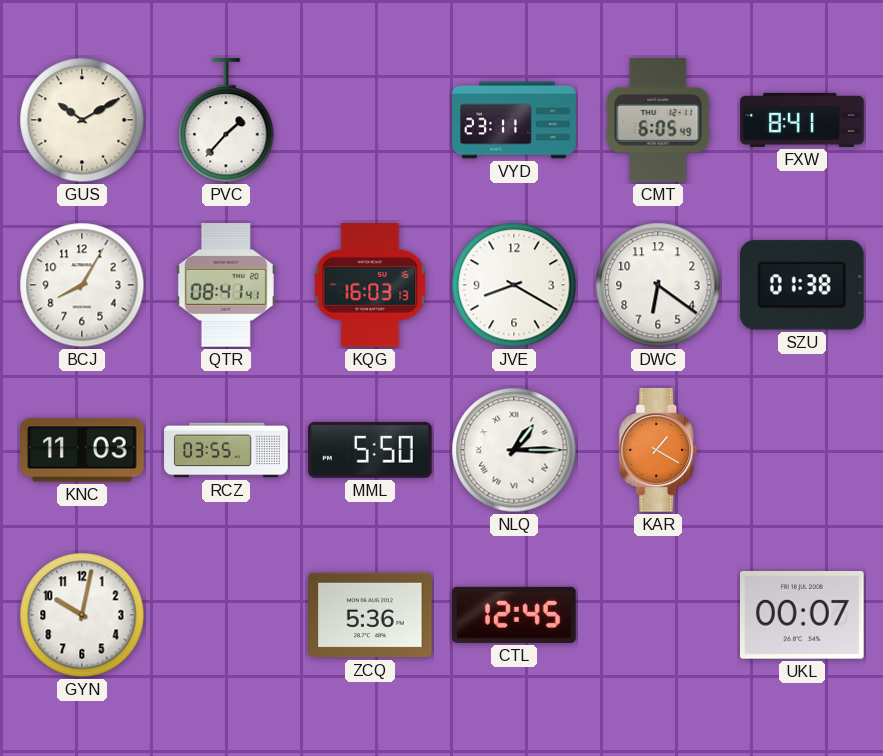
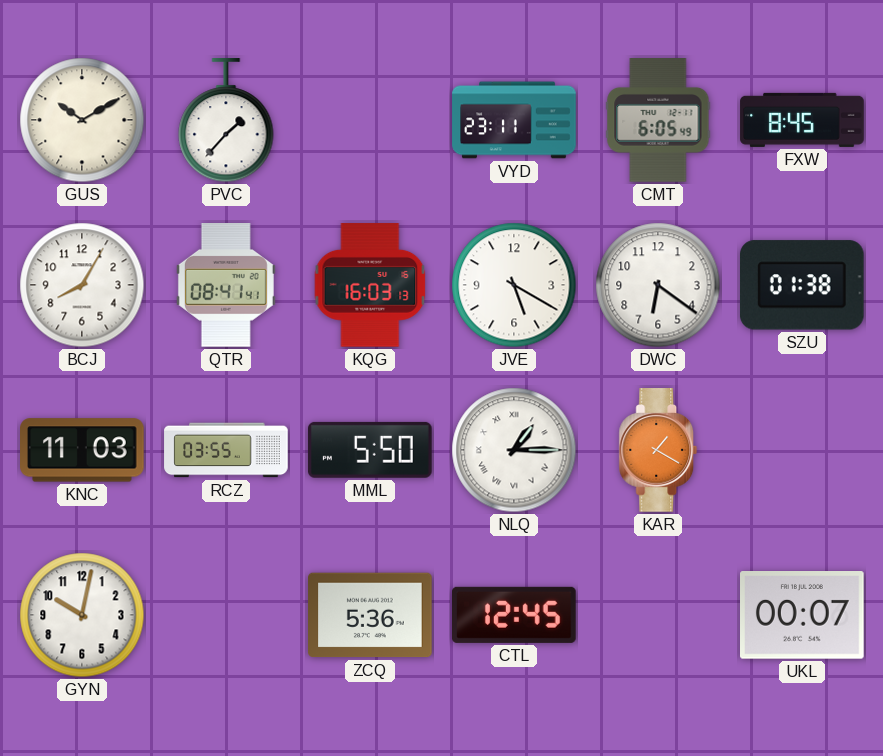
FXW: 8:41 -> 8:45 (802, 120)
JVE: 8:20 -> 5:20 (514, 285)
